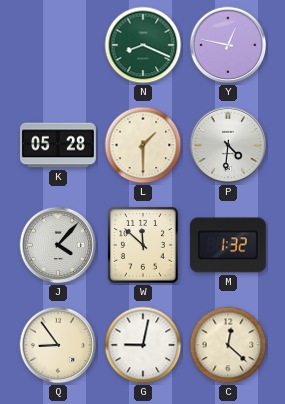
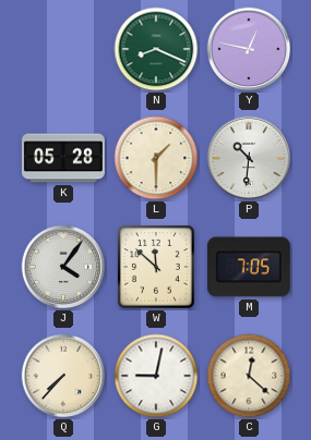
P: 4:31 -> 10:31 (249, 158)
J: 4:07 -> 4:06 (63, 267)
M: 1:32 -> 7:05 (249, 267)
Q: 8:54 -> 7:37 (63, 376)
